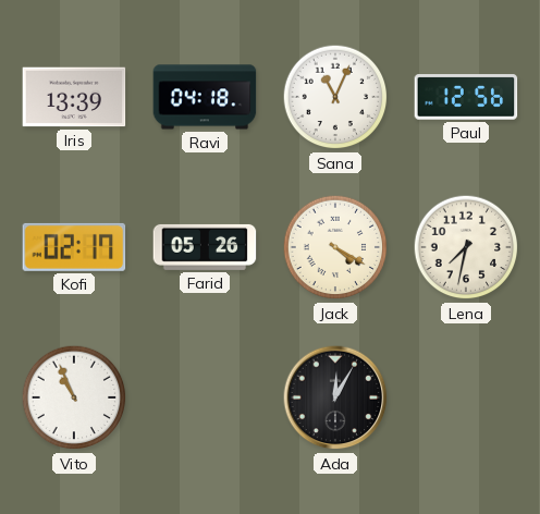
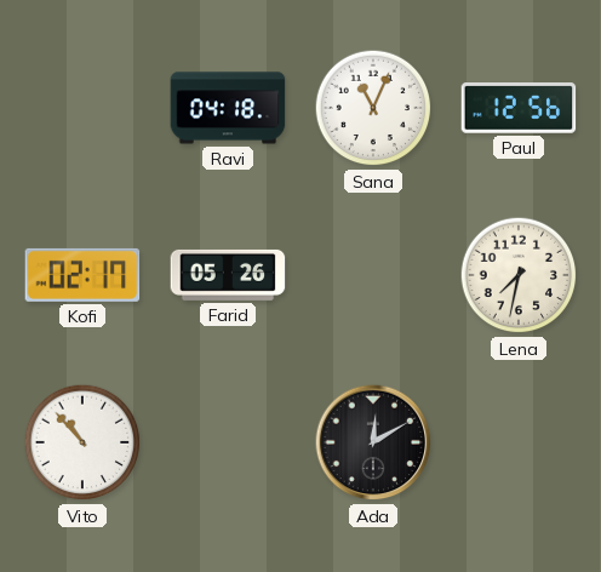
Iris: 13:39 -> none (74, 97)
Jack: 4:20 -> none (335, 247)
Vito: 10:56 -> 10:53 (82, 442)
Ada: 12:05 -> 12:10 (373, 442)
